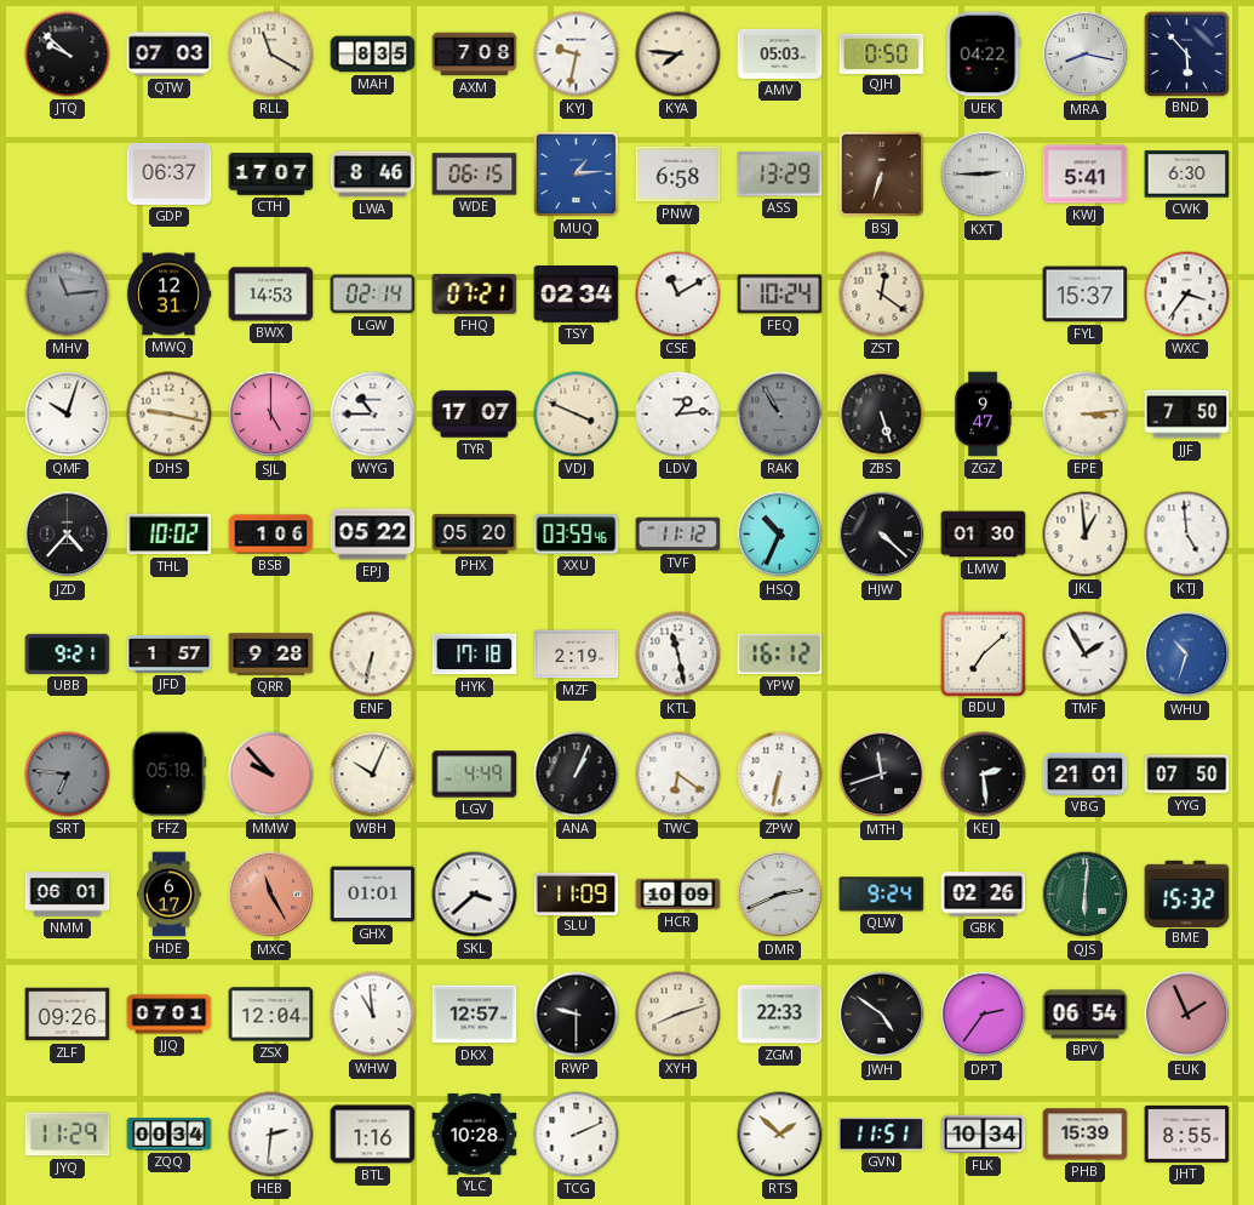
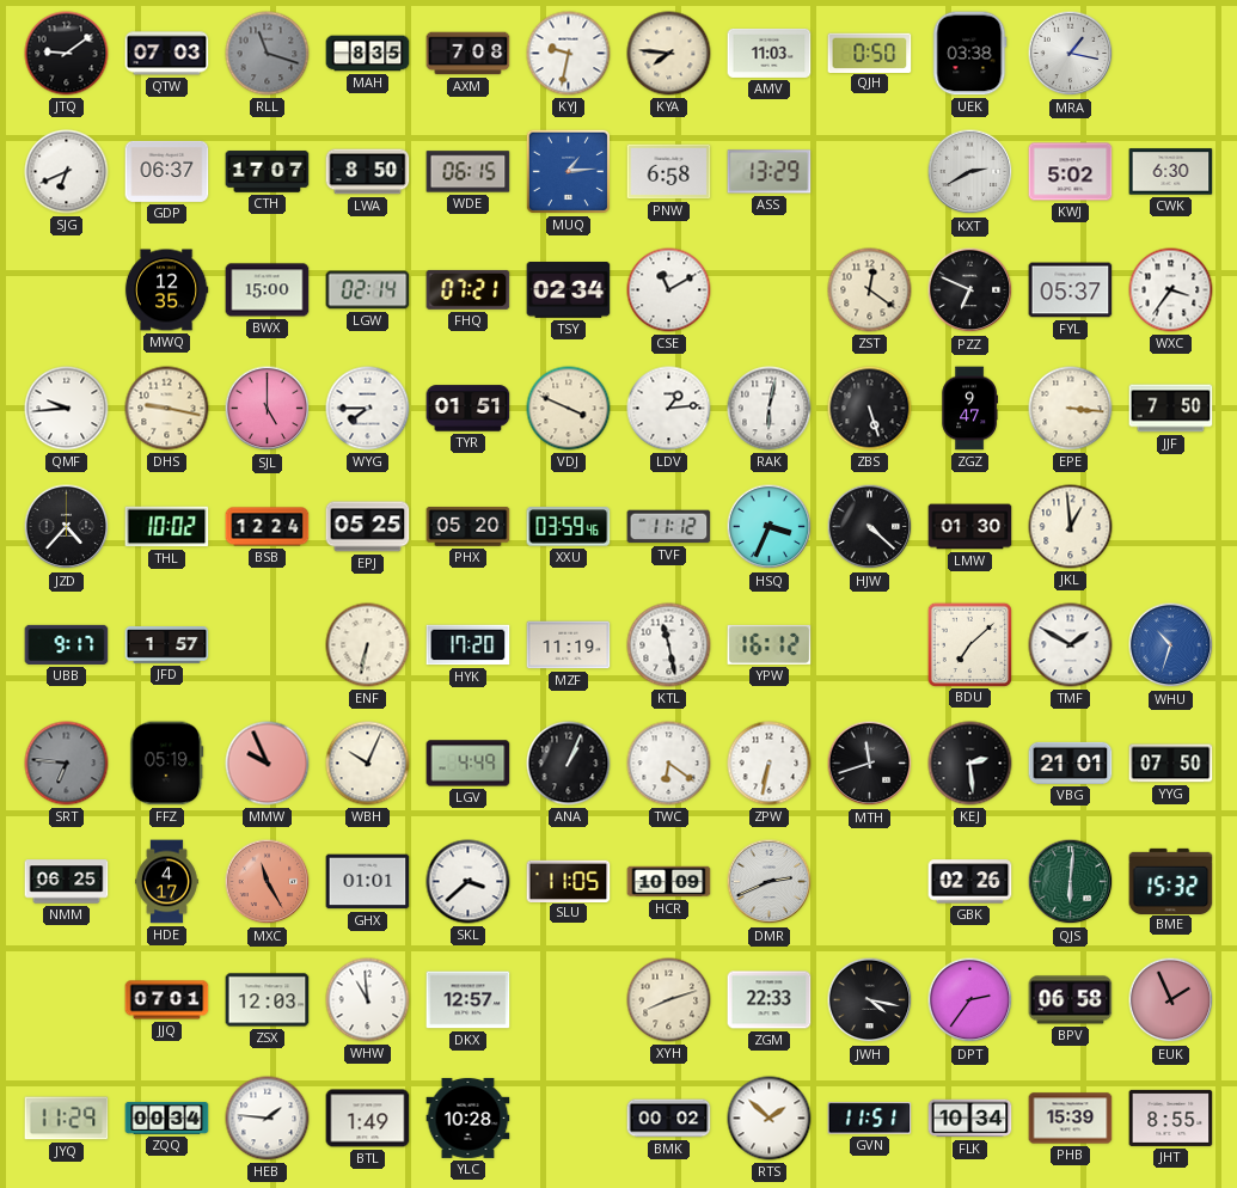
JTQ: 9:52 -> 9:09 (67, 54)
RLL: 11:20 -> 11:18 (268, 54)
RLL dial: cream -> grey (268, 54)
AMV: 05:03 -> 11:03 (770, 53)
UEK: 04:22 -> 03:38 (970, 54)
MRA: 8:17 -> 1:17 (1071, 54)
BND: 5:53 -> none (1186, 53)
SJG: none -> 6:41 (67, 172)
LWA: 8:46 -> 8:50 (368, 172)
BSJ: 6:33 -> none (881, 173)
KXT: 2:45 -> 2:40 (970, 172)
KWJ: 5:41 -> 5:02 (1071, 172)
MHV: 11:14 -> none (68, 295)
MWQ: 12:31 -> 12:35 (166, 290)
BWX: 14:53 -> 15:00 (268, 290)
FEQ: 10:24 -> none (780, 295)
PZZ: none -> 6:49 (970, 290)
FYL: 15:37 -> 05:37 (1071, 290)
QMF: 10:03 -> 9:44 (67, 409)
WYG: 10:45 -> 7:45 (368, 409)
TYR: 17:07 -> 01:51 (469, 409)
RAK: 10:55 -> 6:02 (770, 409)
RAK dial: grey -> white (770, 409)
EPE: 3:14 -> 3:16 (1071, 409)
BSB: 1:06 -> 12:24 (268, 527)
EPJ: 05:22 -> 05:25 (368, 527)
HSQ: 10:34 -> 3:34 (770, 527)
KTJ: 4:59 -> none (1187, 535)
UBB: 9:21 -> 9:17 (67, 644)
QRR: 9:28 -> none (271, 655)
HYK: 17:18 -> 17:20 (469, 645)
MZF: 2:19 -> 11:19 (569, 645)
TMF: 1:55 -> 1:50 (1071, 645)
MMW: 9:53 -> 9:56 (268, 764)
NMM: 06:01 -> 06:25 (67, 882)
HDE: 6:17 -> 4:17 (167, 882)
SLU: 11:09 -> 11:05 (569, 881)
QLW: 9:24 -> none (882, 895)
ZLF: 09:26 -> none (68, 1015)
ZSX: 12:04 -> 12:03 (268, 1000)
RWP: 9:30 -> none (577, 1015)
JWH: 4:51 -> 4:17 (870, 1000)
BPV: 06:54 -> 06:58 (1071, 1000)
HEB: 2:31 -> 1:46 (268, 1119)
BTL: 1:16 -> 1:49 (368, 1119)
TCG: 2:11 -> none (577, 1135)
BMK: none -> 00:02 (669, 1119)
